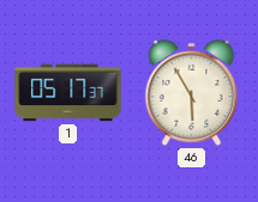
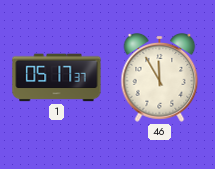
46: 5:55 -> 11:55 (160, 78)
